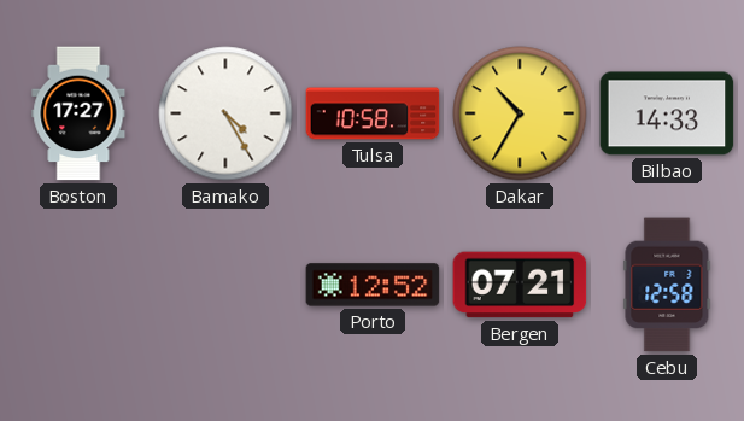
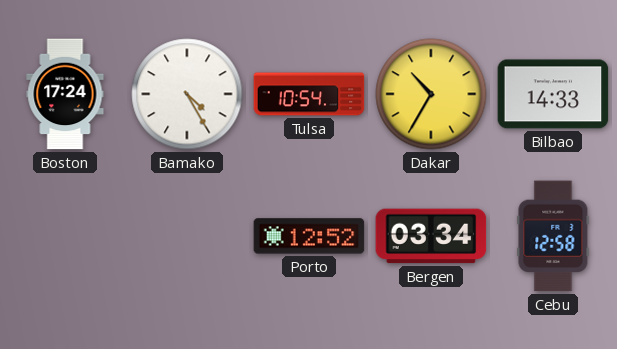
Boston: 17:27 -> 17:24 (65, 94)
Tulsa: 10:58 -> 10:54 (309, 94)
Bergen: 07:21 -> 03:34 (431, 236)
